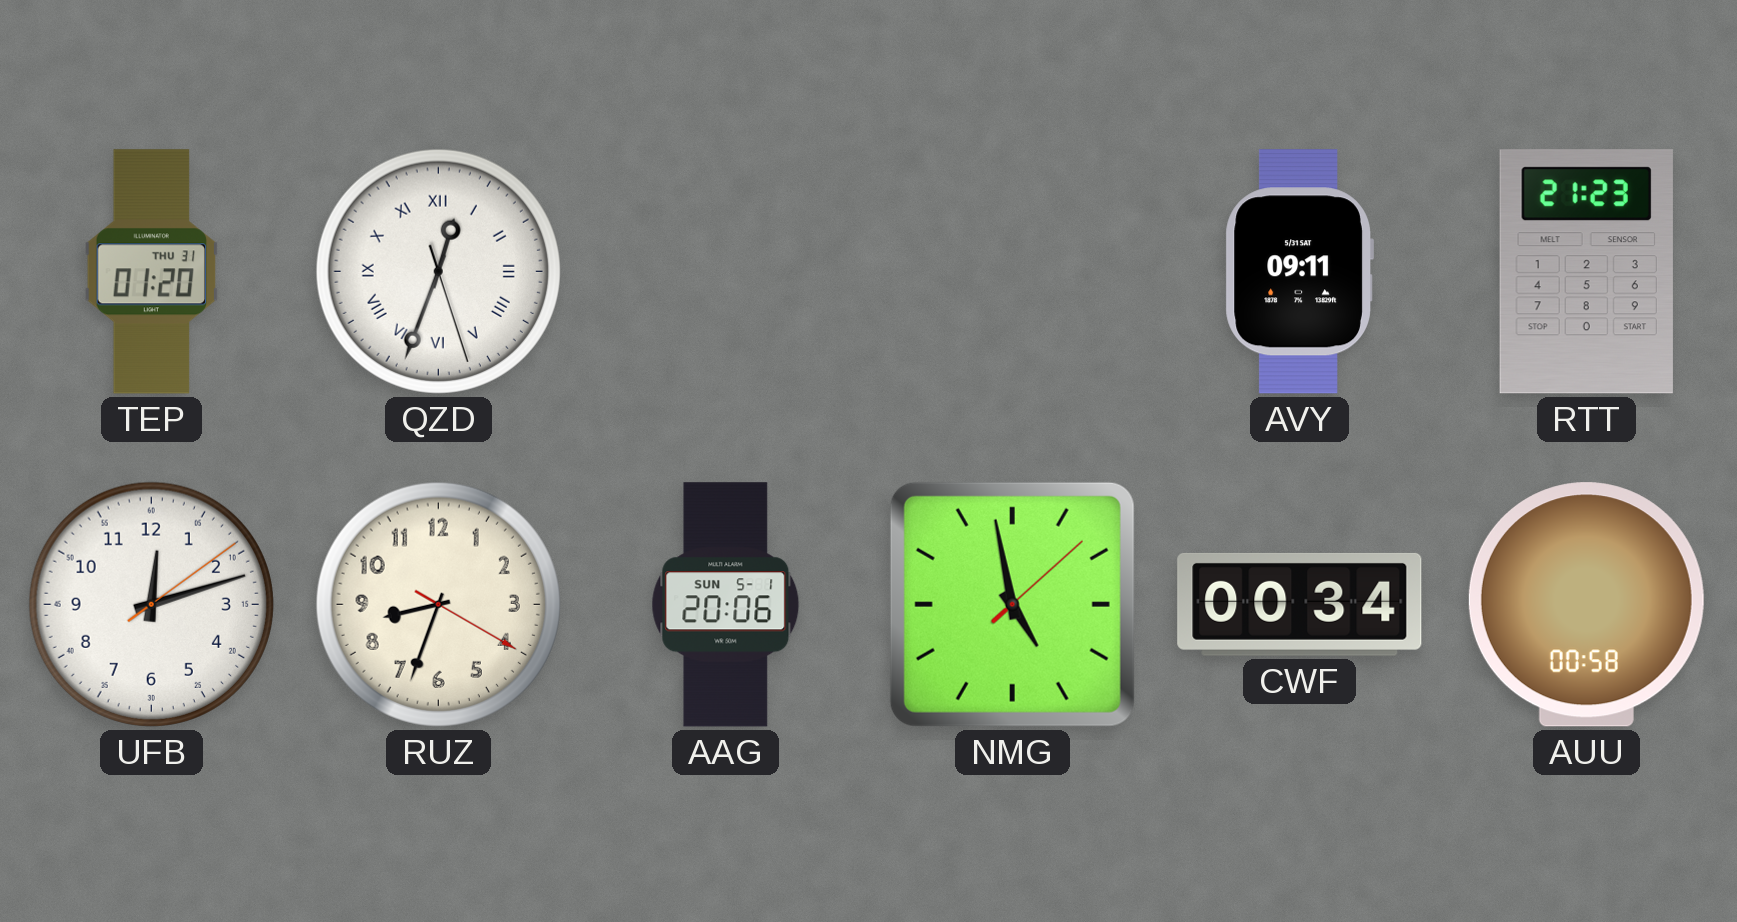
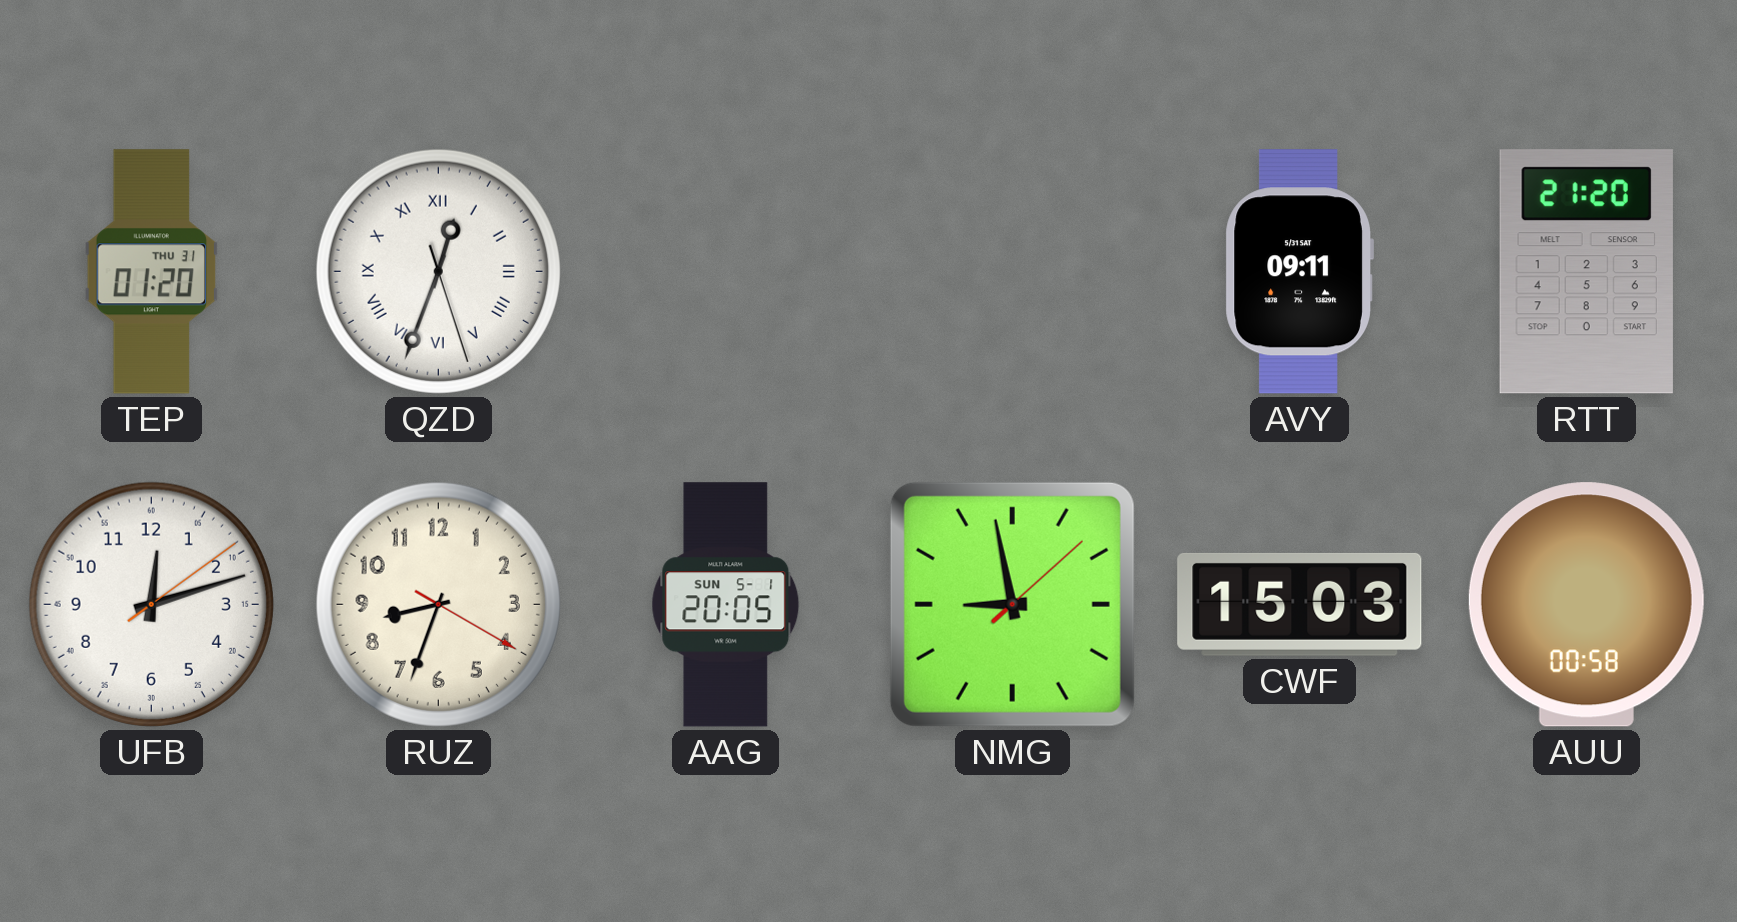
RTT: 21:23 -> 21:20 (1586, 272)
AAG: 20:06 -> 20:05 (726, 605)
NMG: 4:58 -> 8:58 (1012, 604)
CWF: 00:34 -> 15:03 (1300, 604)
